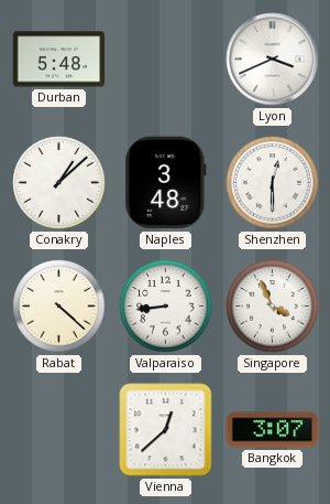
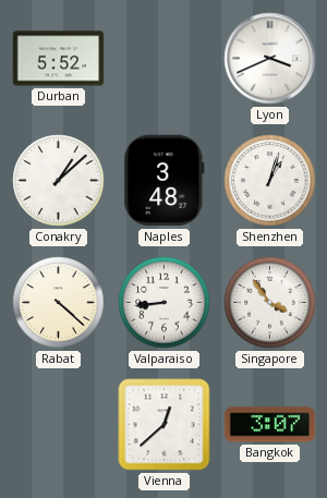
Durban: 5:48 -> 5:52 (59, 59)
Shenzhen: 12:30 -> 1:03 (270, 181)
Singapore: 3:56 -> 3:54 (270, 303)
